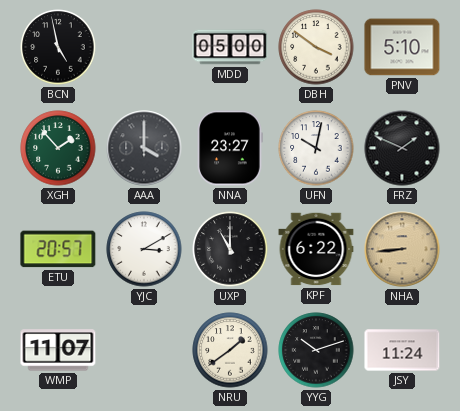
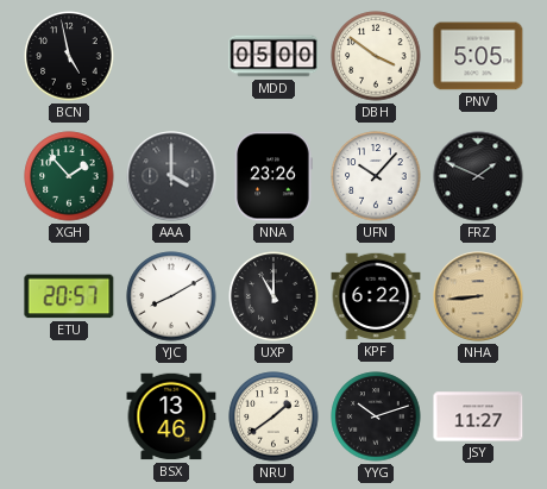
PNV: 5:10 -> 5:05 (478, 56)
NNA: 23:27 -> 23:26 (273, 176)
UFN: 10:02 -> 10:07 (376, 176)
YJC: 3:10 -> 8:10 (171, 296)
WMP: 11:07 -> none (58, 350)
BSX: none -> 13:46 (171, 416)
JSY: 11:24 -> 11:27 (478, 416)
